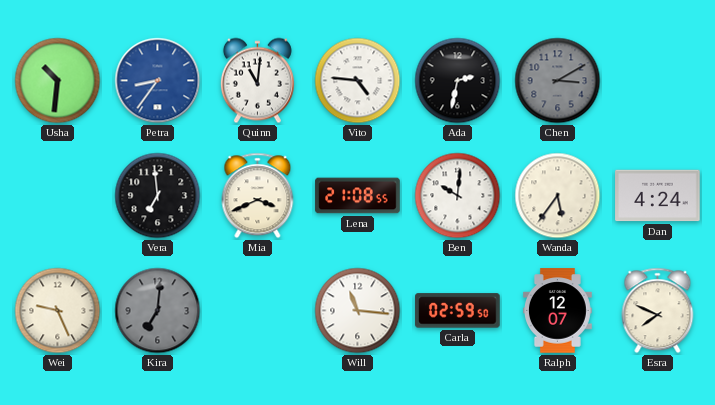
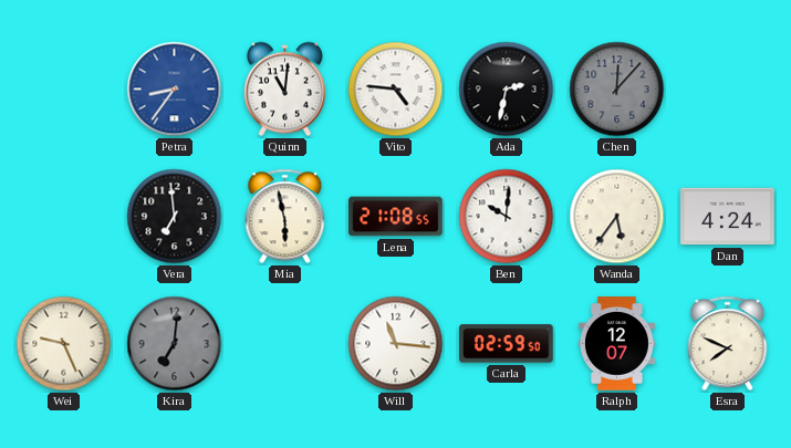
Usha: 10:31 -> none (58, 81)
Chen: 3:10 -> 12:07 (617, 90)
Mia: 3:41 -> 5:58 (285, 217)
